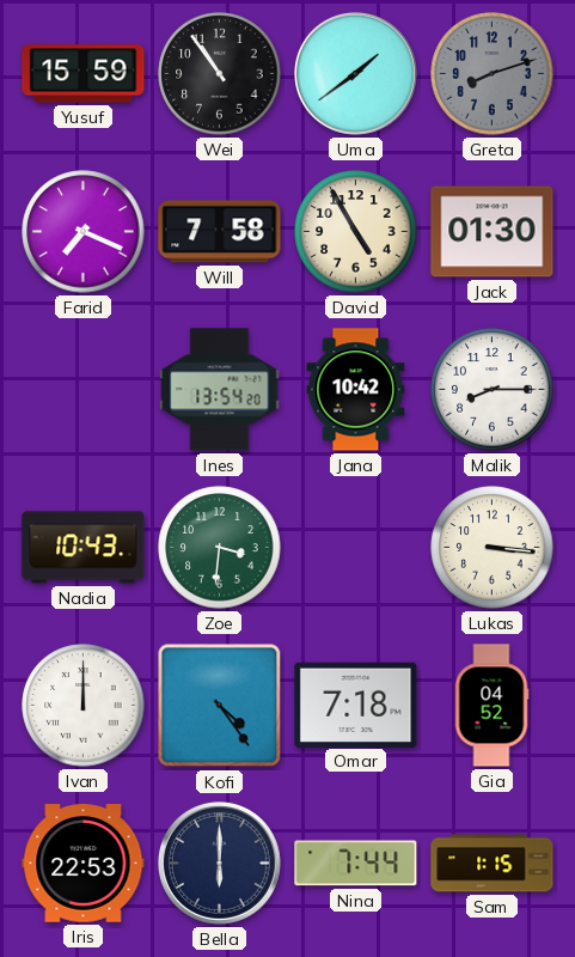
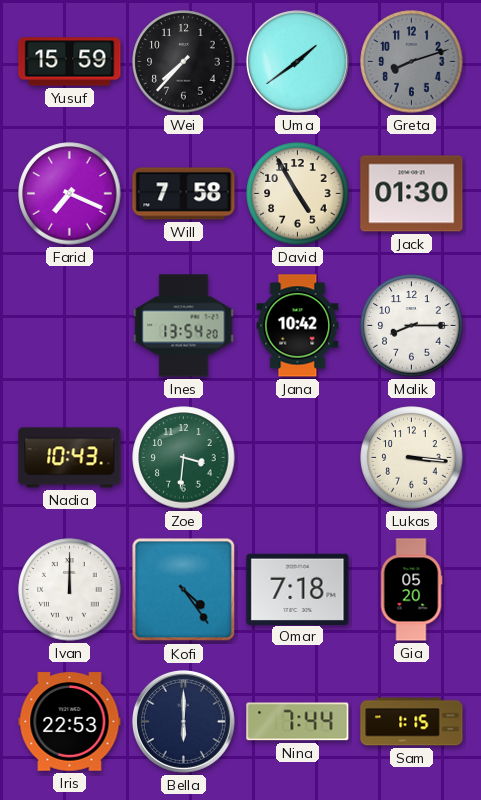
Wei: 10:54 -> 7:37 (184, 62)
Gia: 04:52 -> 05:20 (411, 590)
